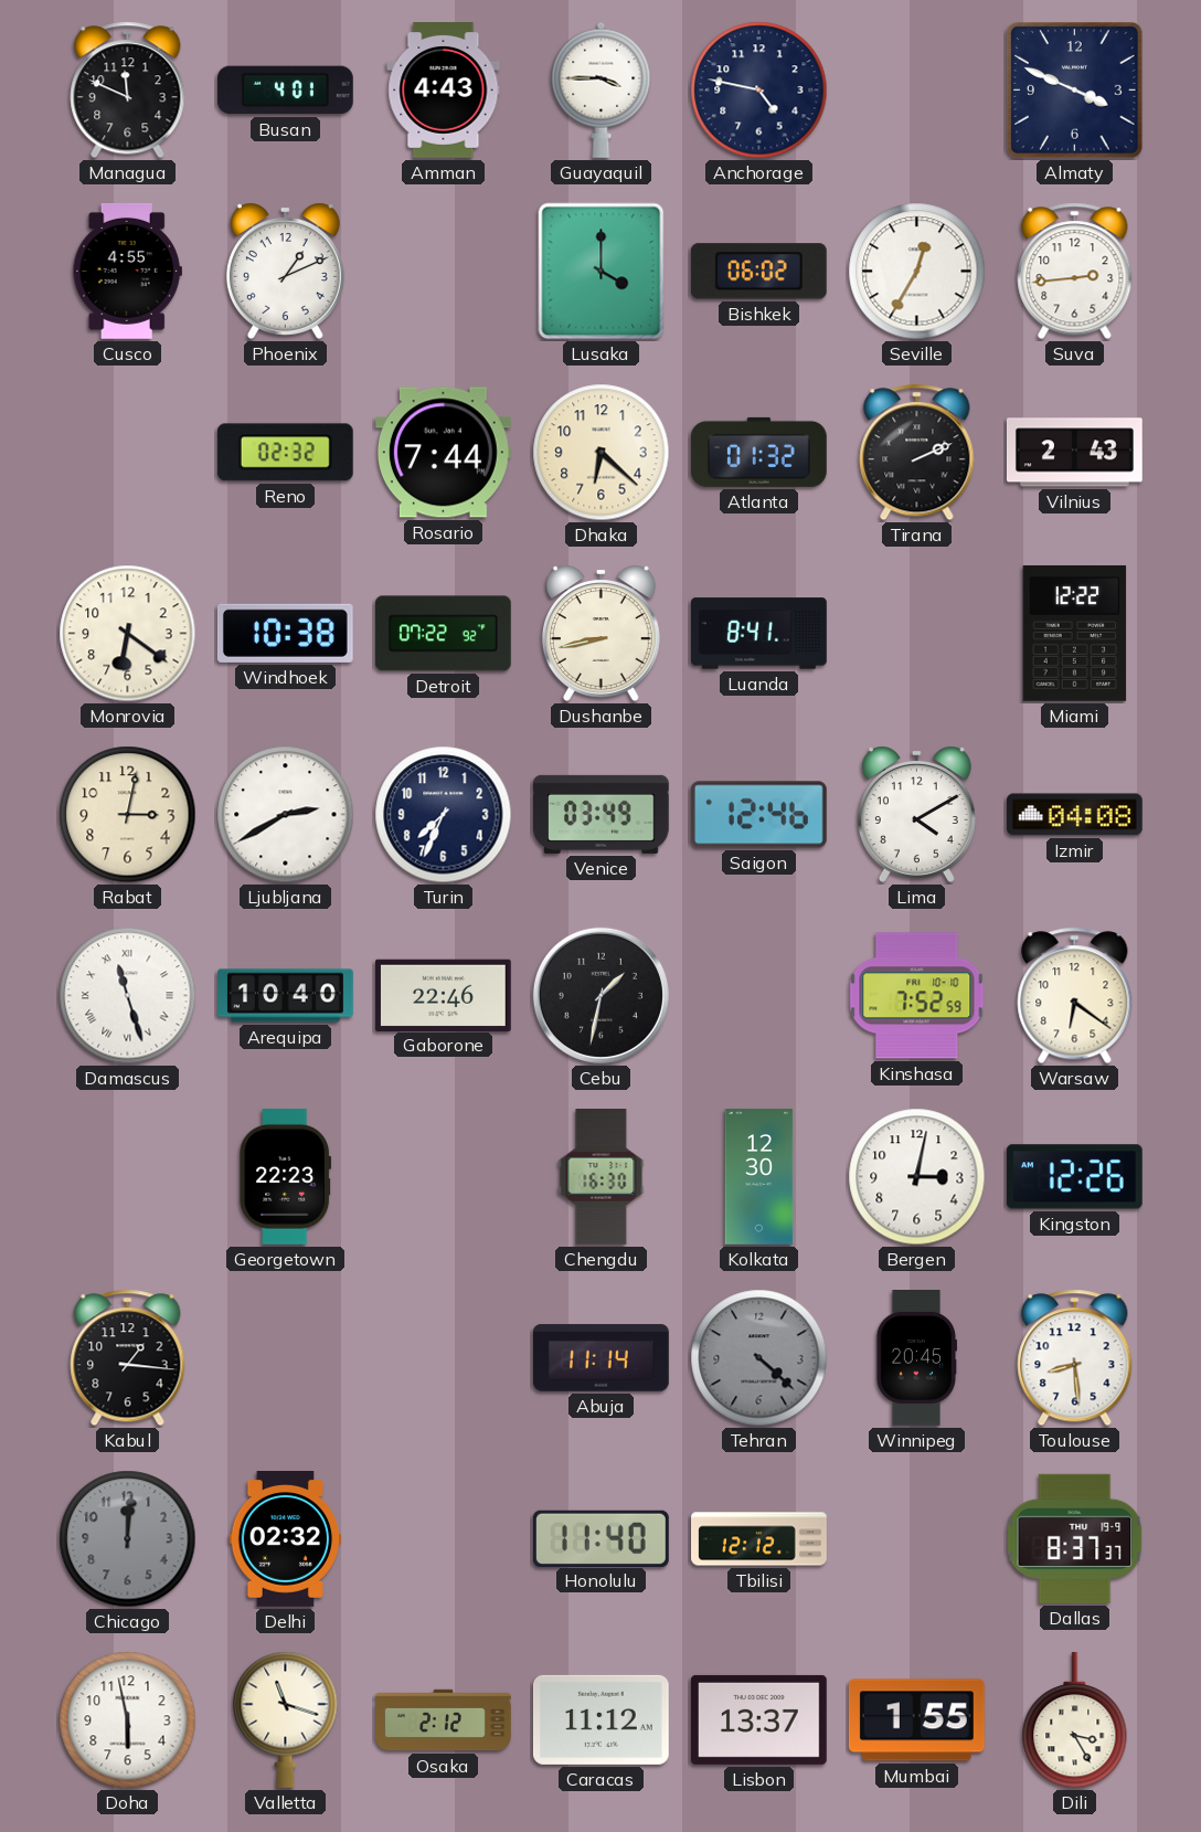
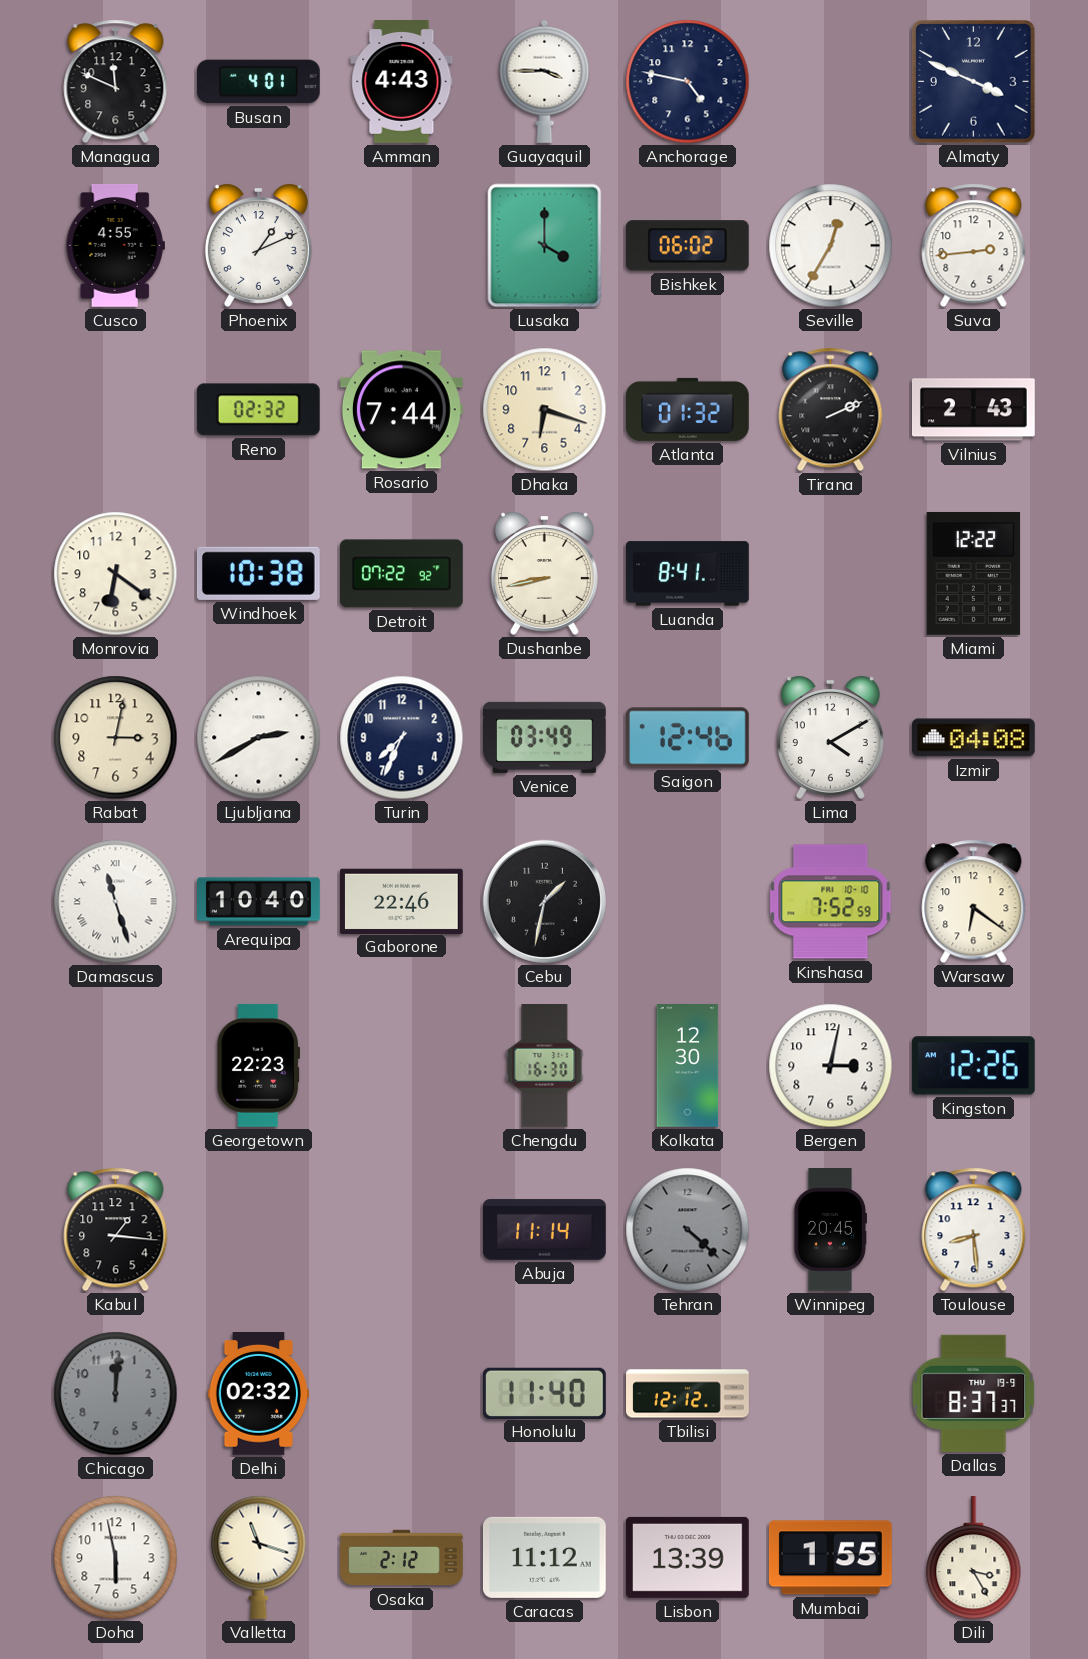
Dhaka: 6:22 -> 6:18 (545, 410)
Lisbon: 13:37 -> 13:39 (687, 1557)
